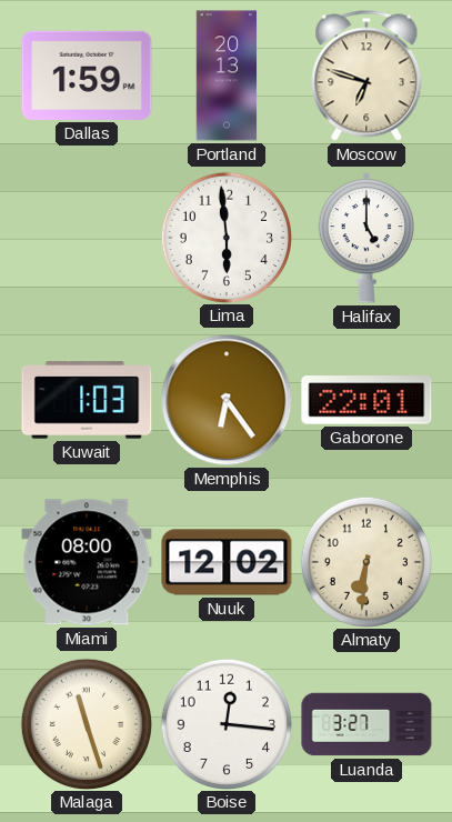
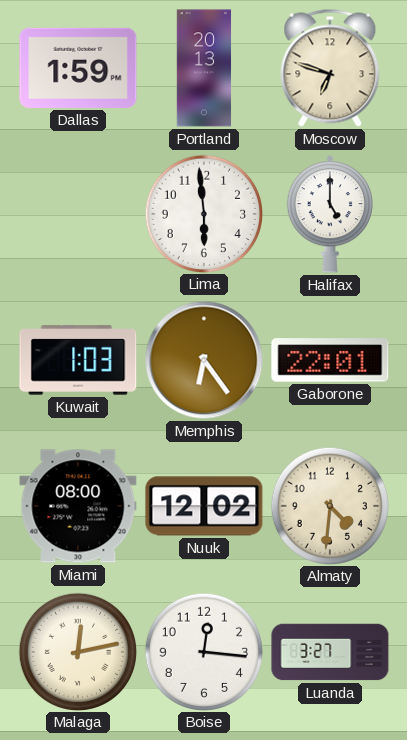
Almaty: 6:31 -> 4:31 (329, 505)
Malaga: 11:27 -> 12:13 (77, 651)
